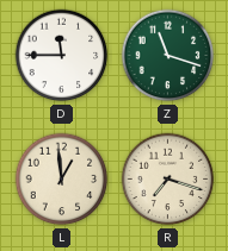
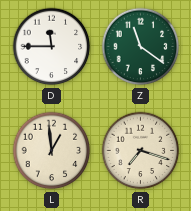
Z: 11:18 -> 11:21 (141, 47)
